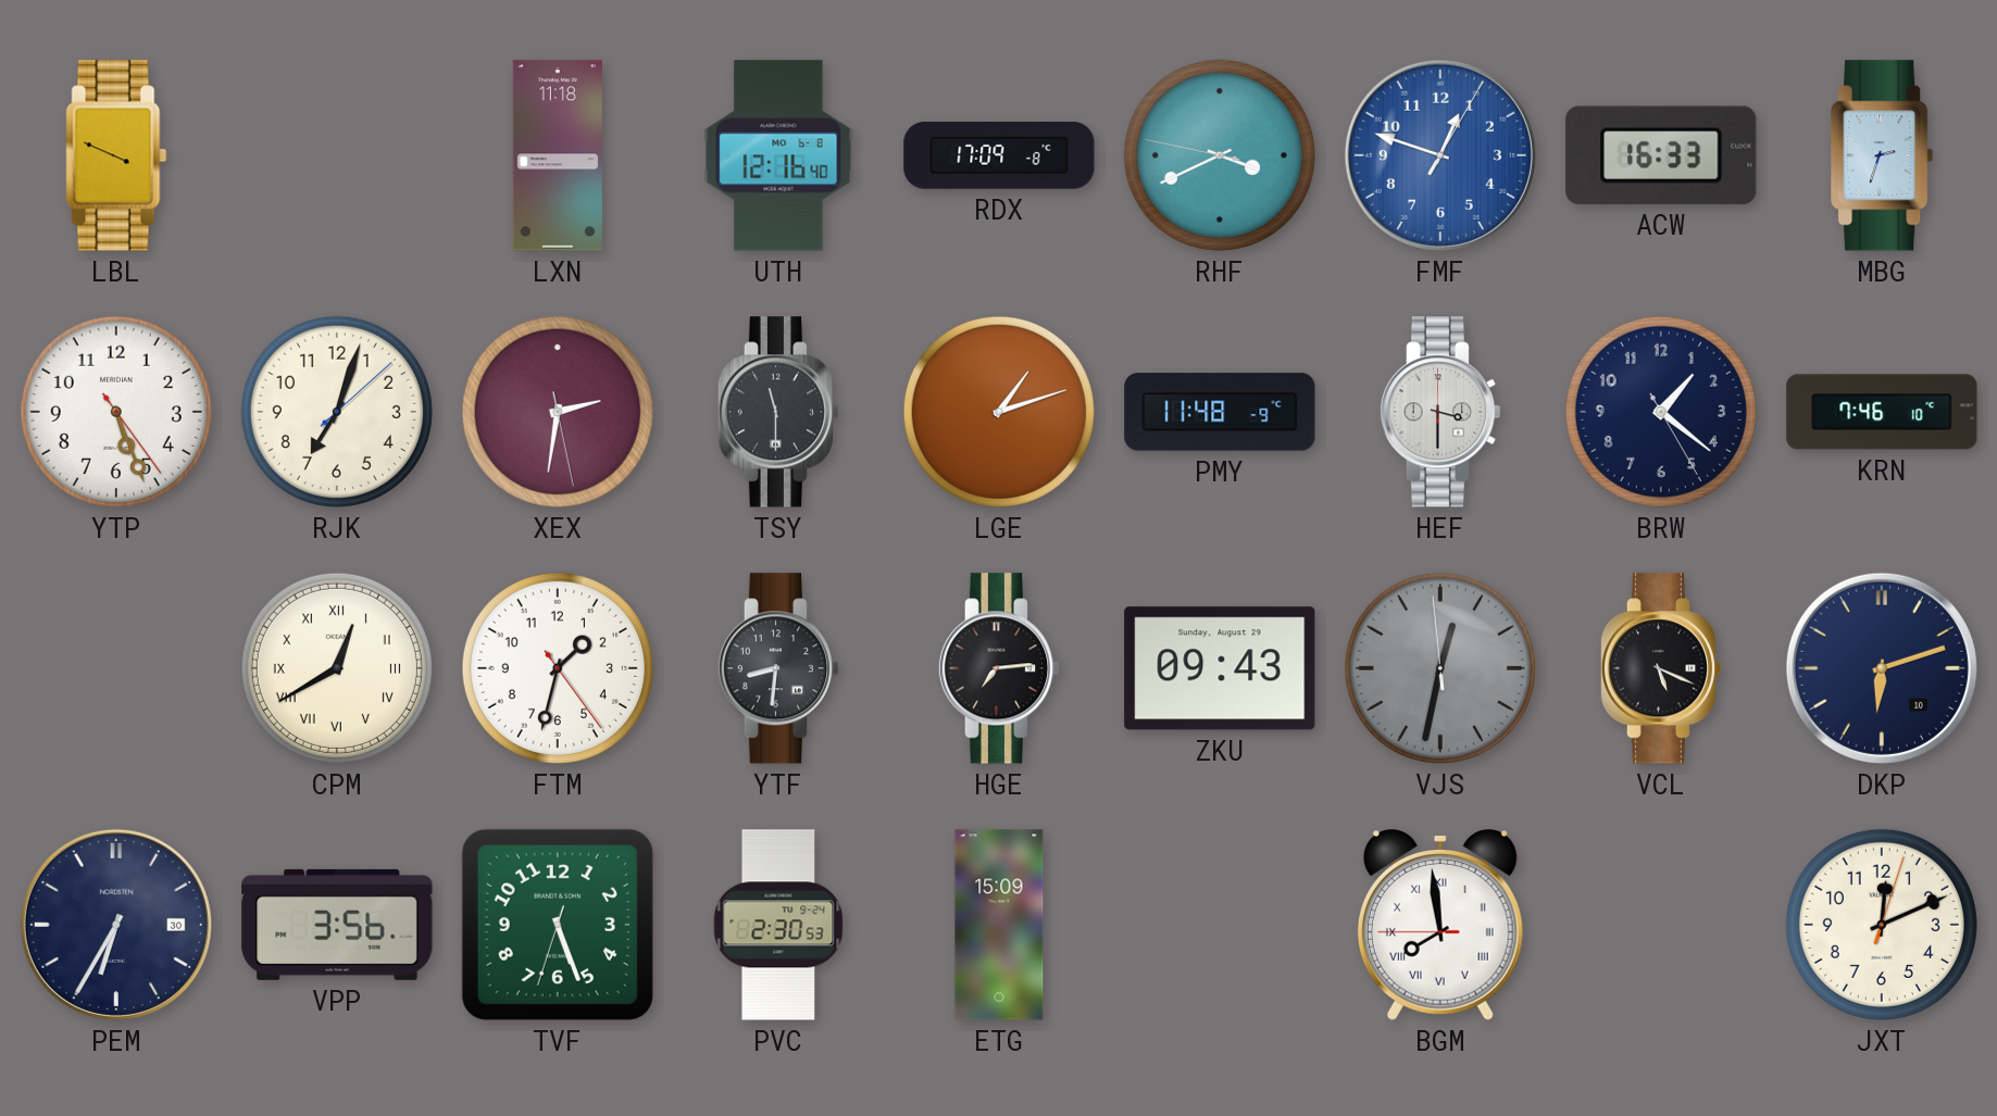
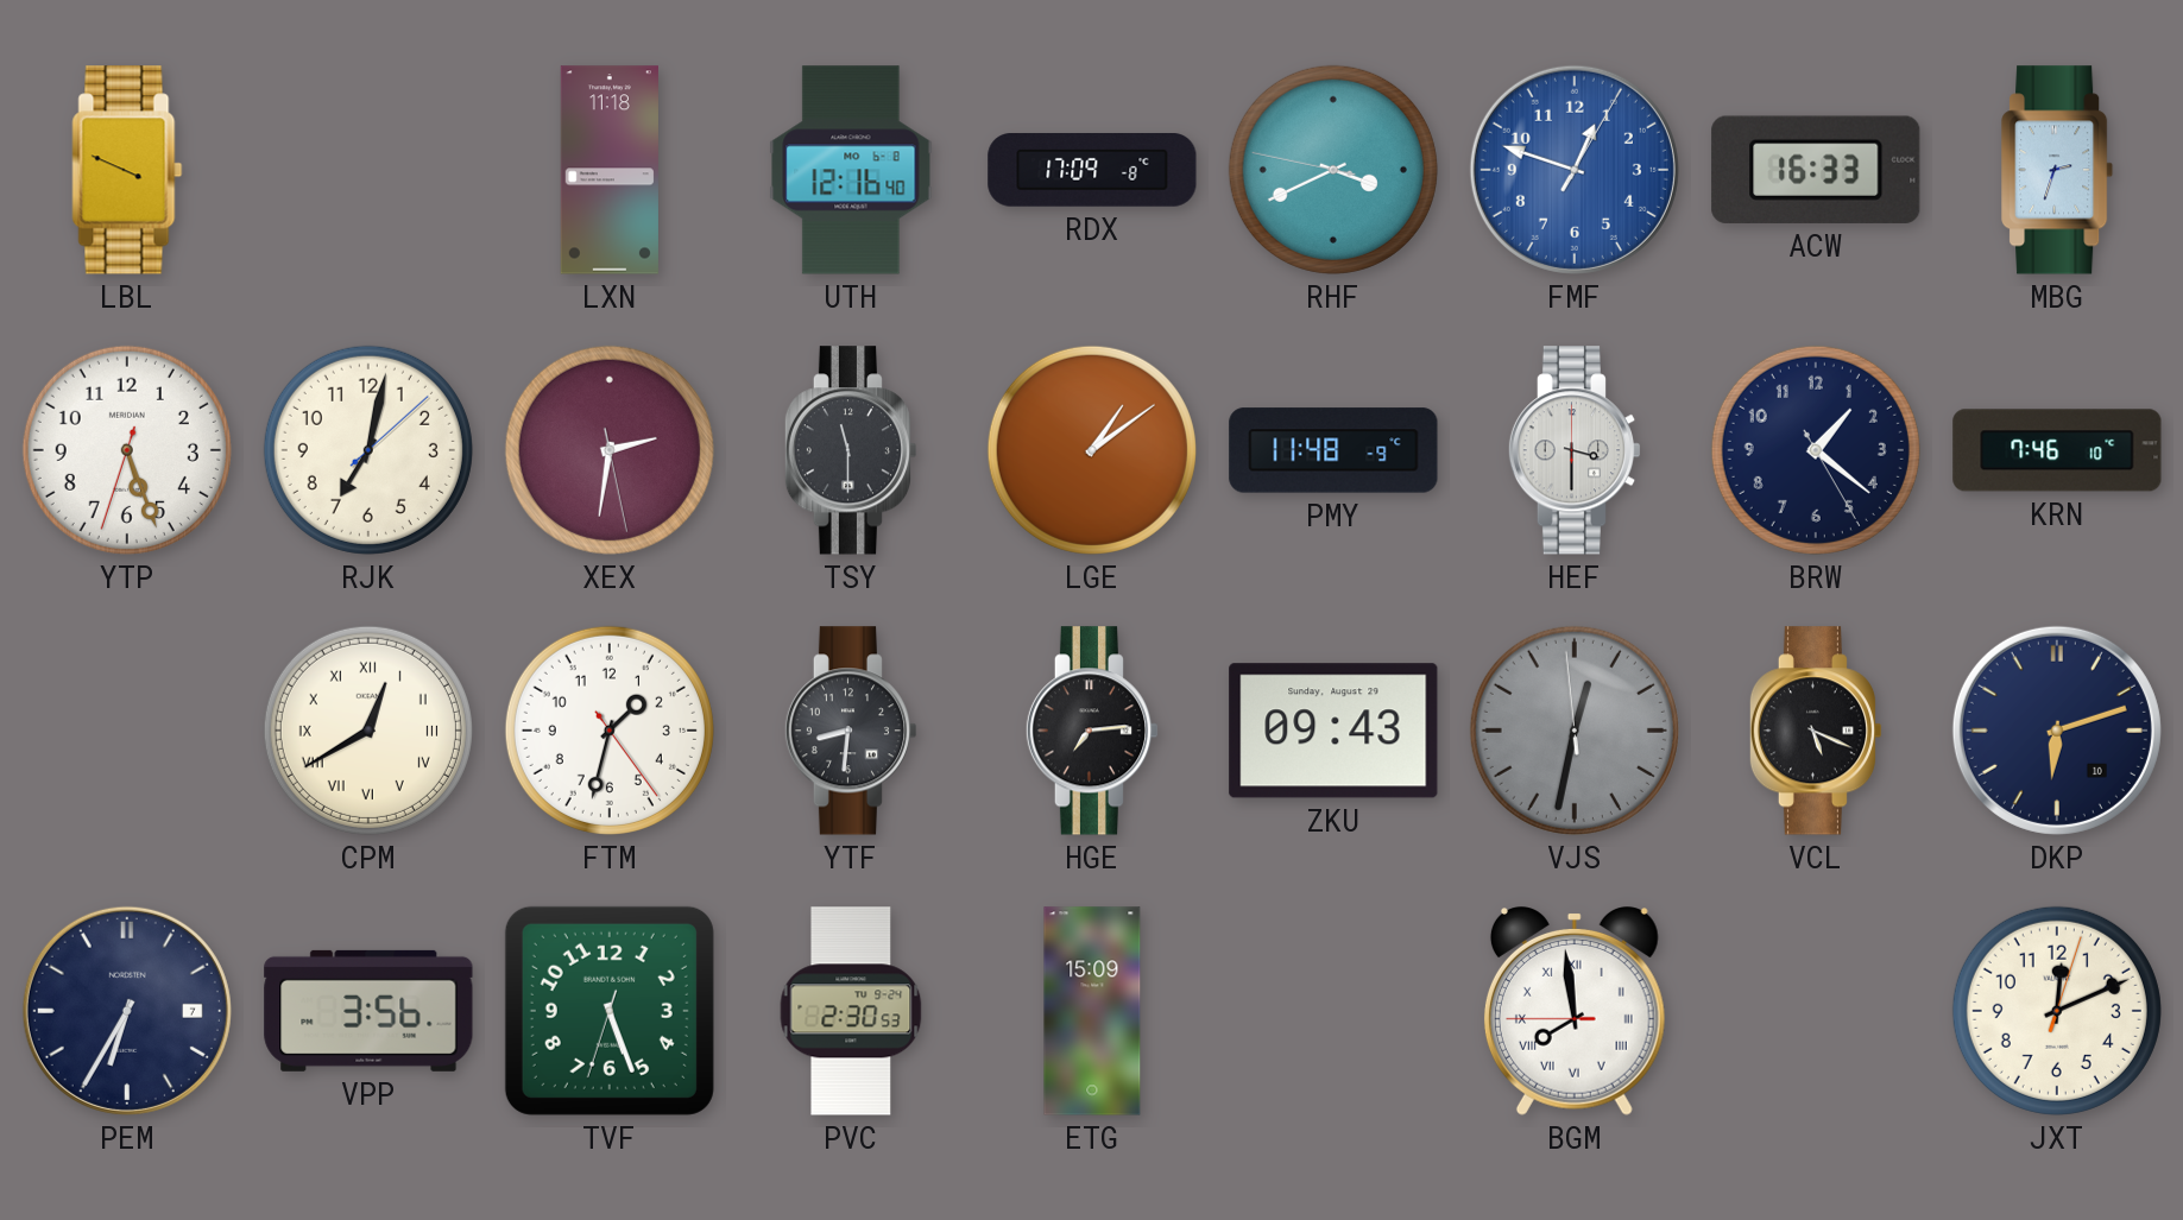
YTP: 5:26:24 -> 5:26:33 (127, 450)
RJK: 7:03 -> 7:02 (368, 450)
LGE: 1:12 -> 1:09 (1092, 450)
PEM date: 30 -> 7 (127, 1011)
